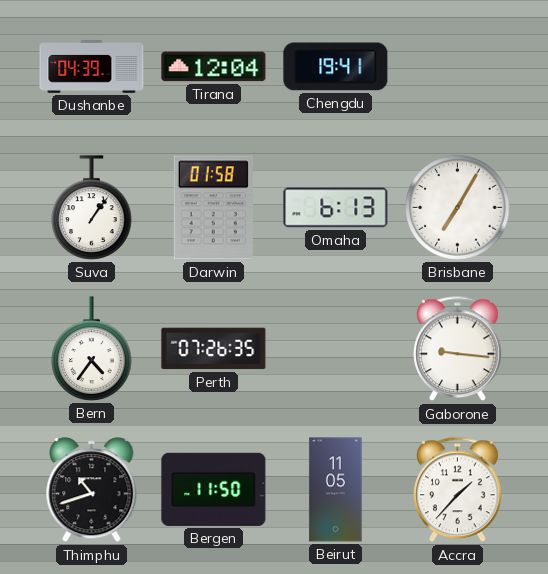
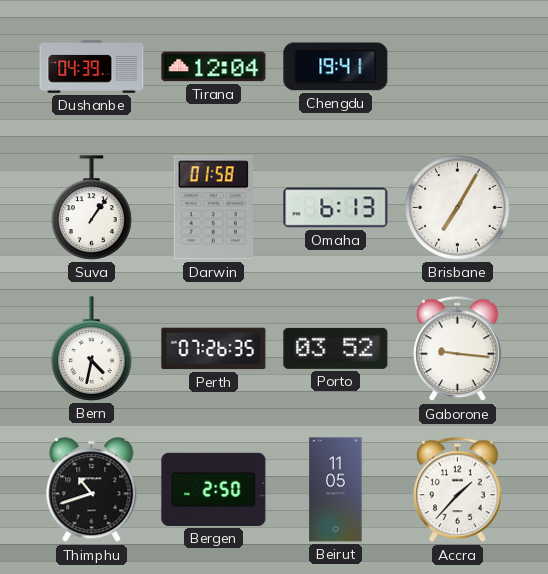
Bern: 4:36 -> 4:32 (92, 349)
Porto: none -> 03:52 (336, 348)
Bergen: 11:50 -> 2:50 (214, 489)
